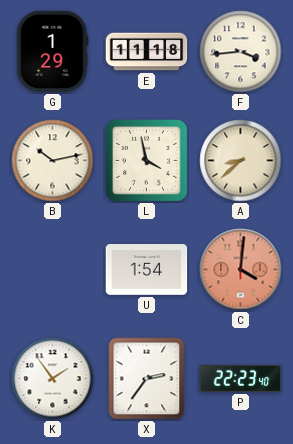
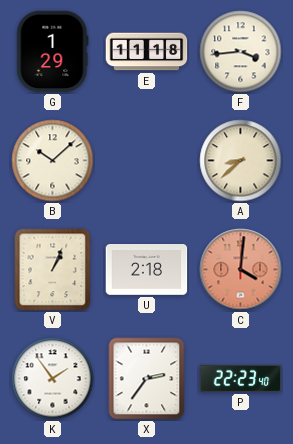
B: 10:13 -> 10:08 (53, 161)
L: 3:58 -> none (146, 160)
V: none -> 1:04 (53, 270)
U: 1:54 -> 2:18 (147, 270)
